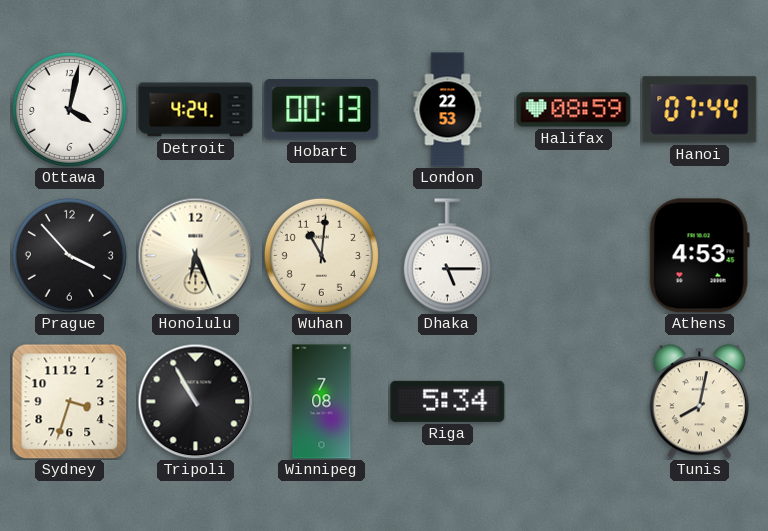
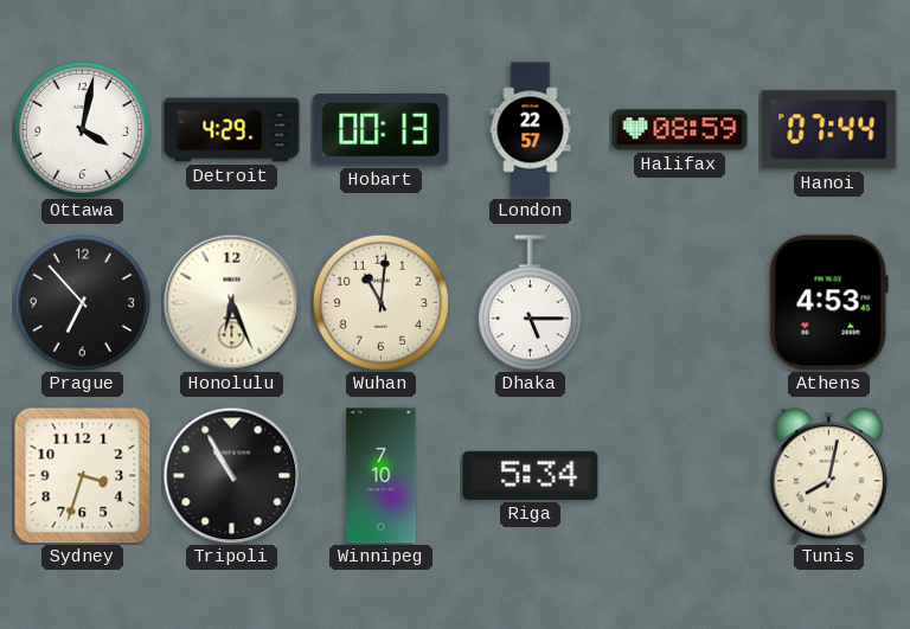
Detroit: 4:24 -> 4:29 (232, 130)
London: 22:53 -> 22:57 (531, 130)
Prague: 3:53 -> 6:53 (82, 302)
Winnipeg: 7:08 -> 7:10 (382, 476)
